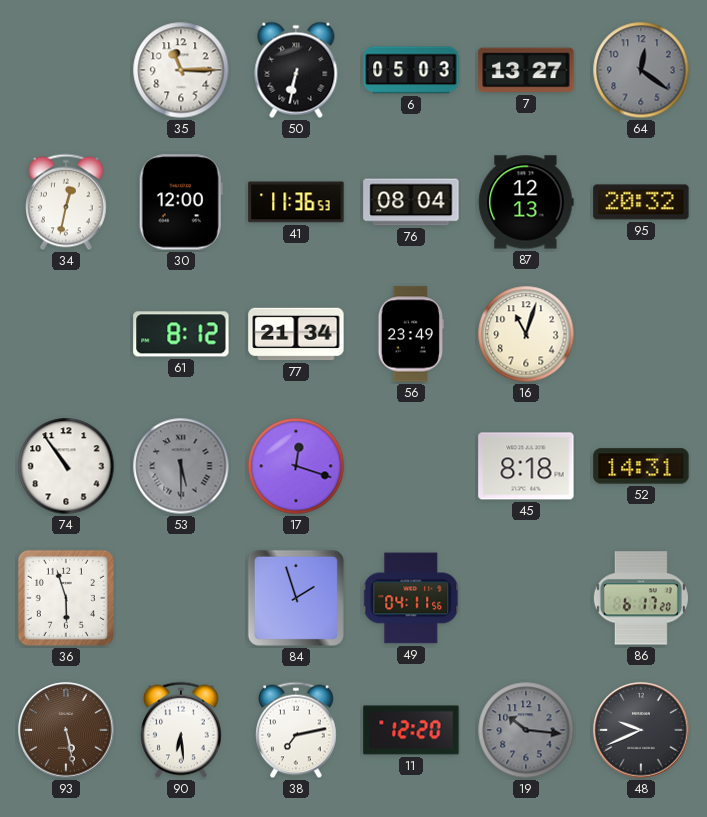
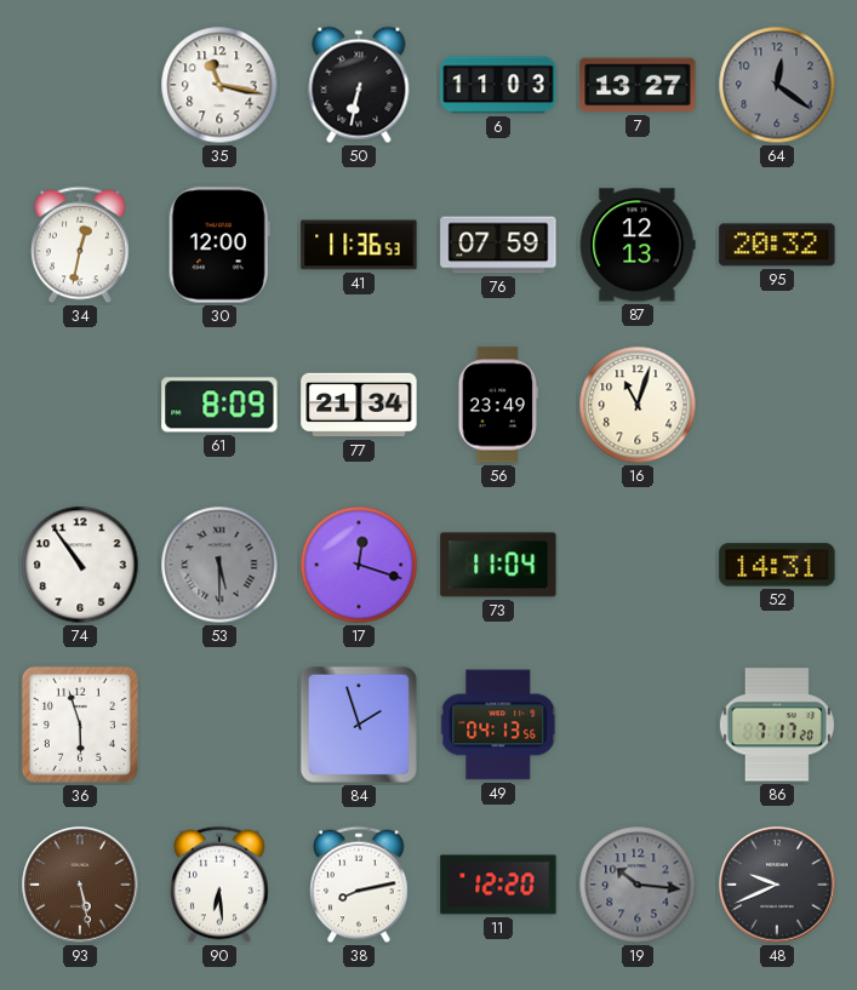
35: 11:15 -> 11:17 (219, 85)
6: 05:03 -> 11:03 (498, 85)
76: 08:04 -> 07:59 (498, 245)
61: 8:12 -> 8:09 (219, 405)
73: none -> 11:04 (498, 565)
45: 8:18 -> none (526, 466)
49: 04:11 -> 04:13 (498, 725)
86: 6:17 -> 7:17 (777, 725)
38: 7:13 -> 8:13 (359, 885)
